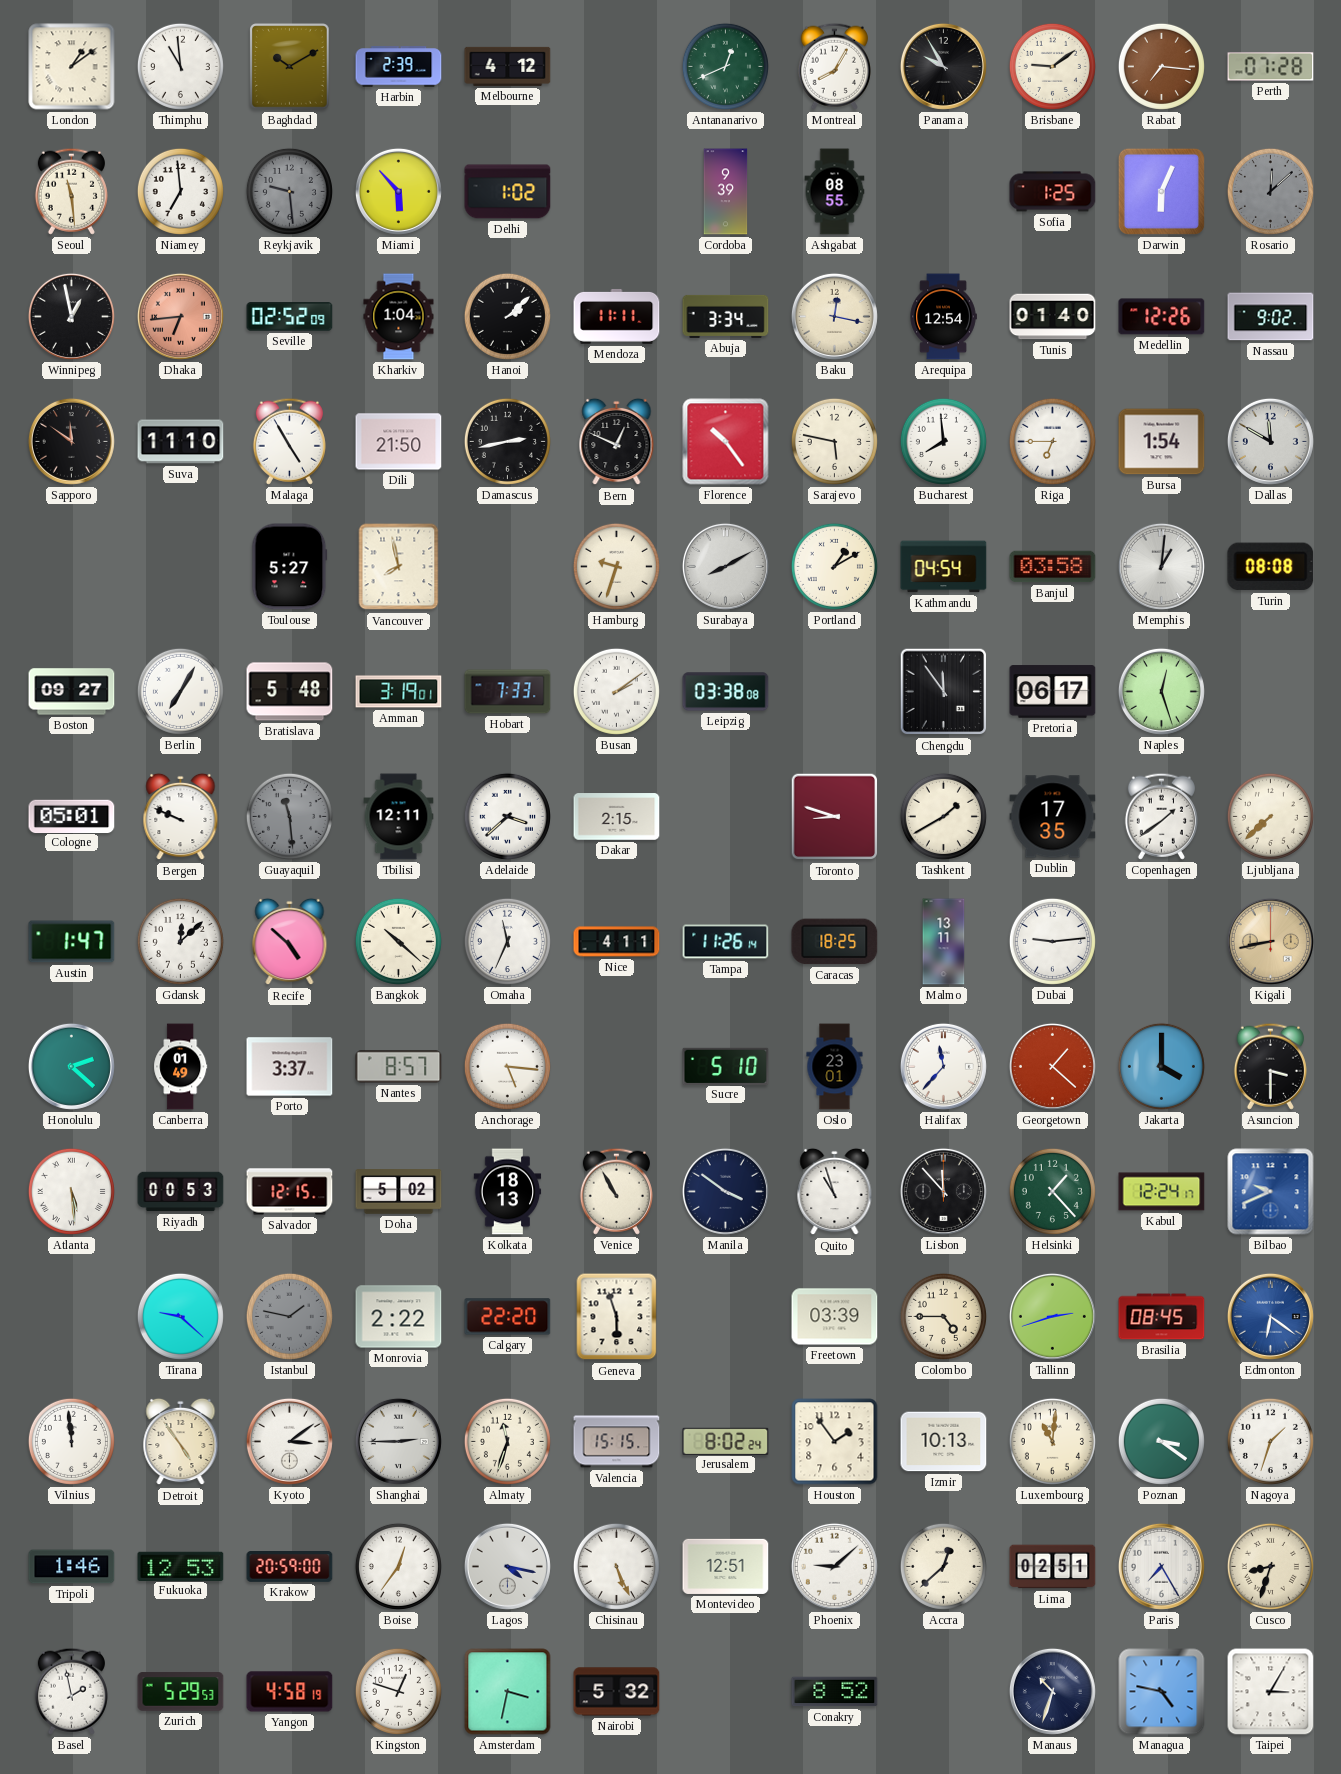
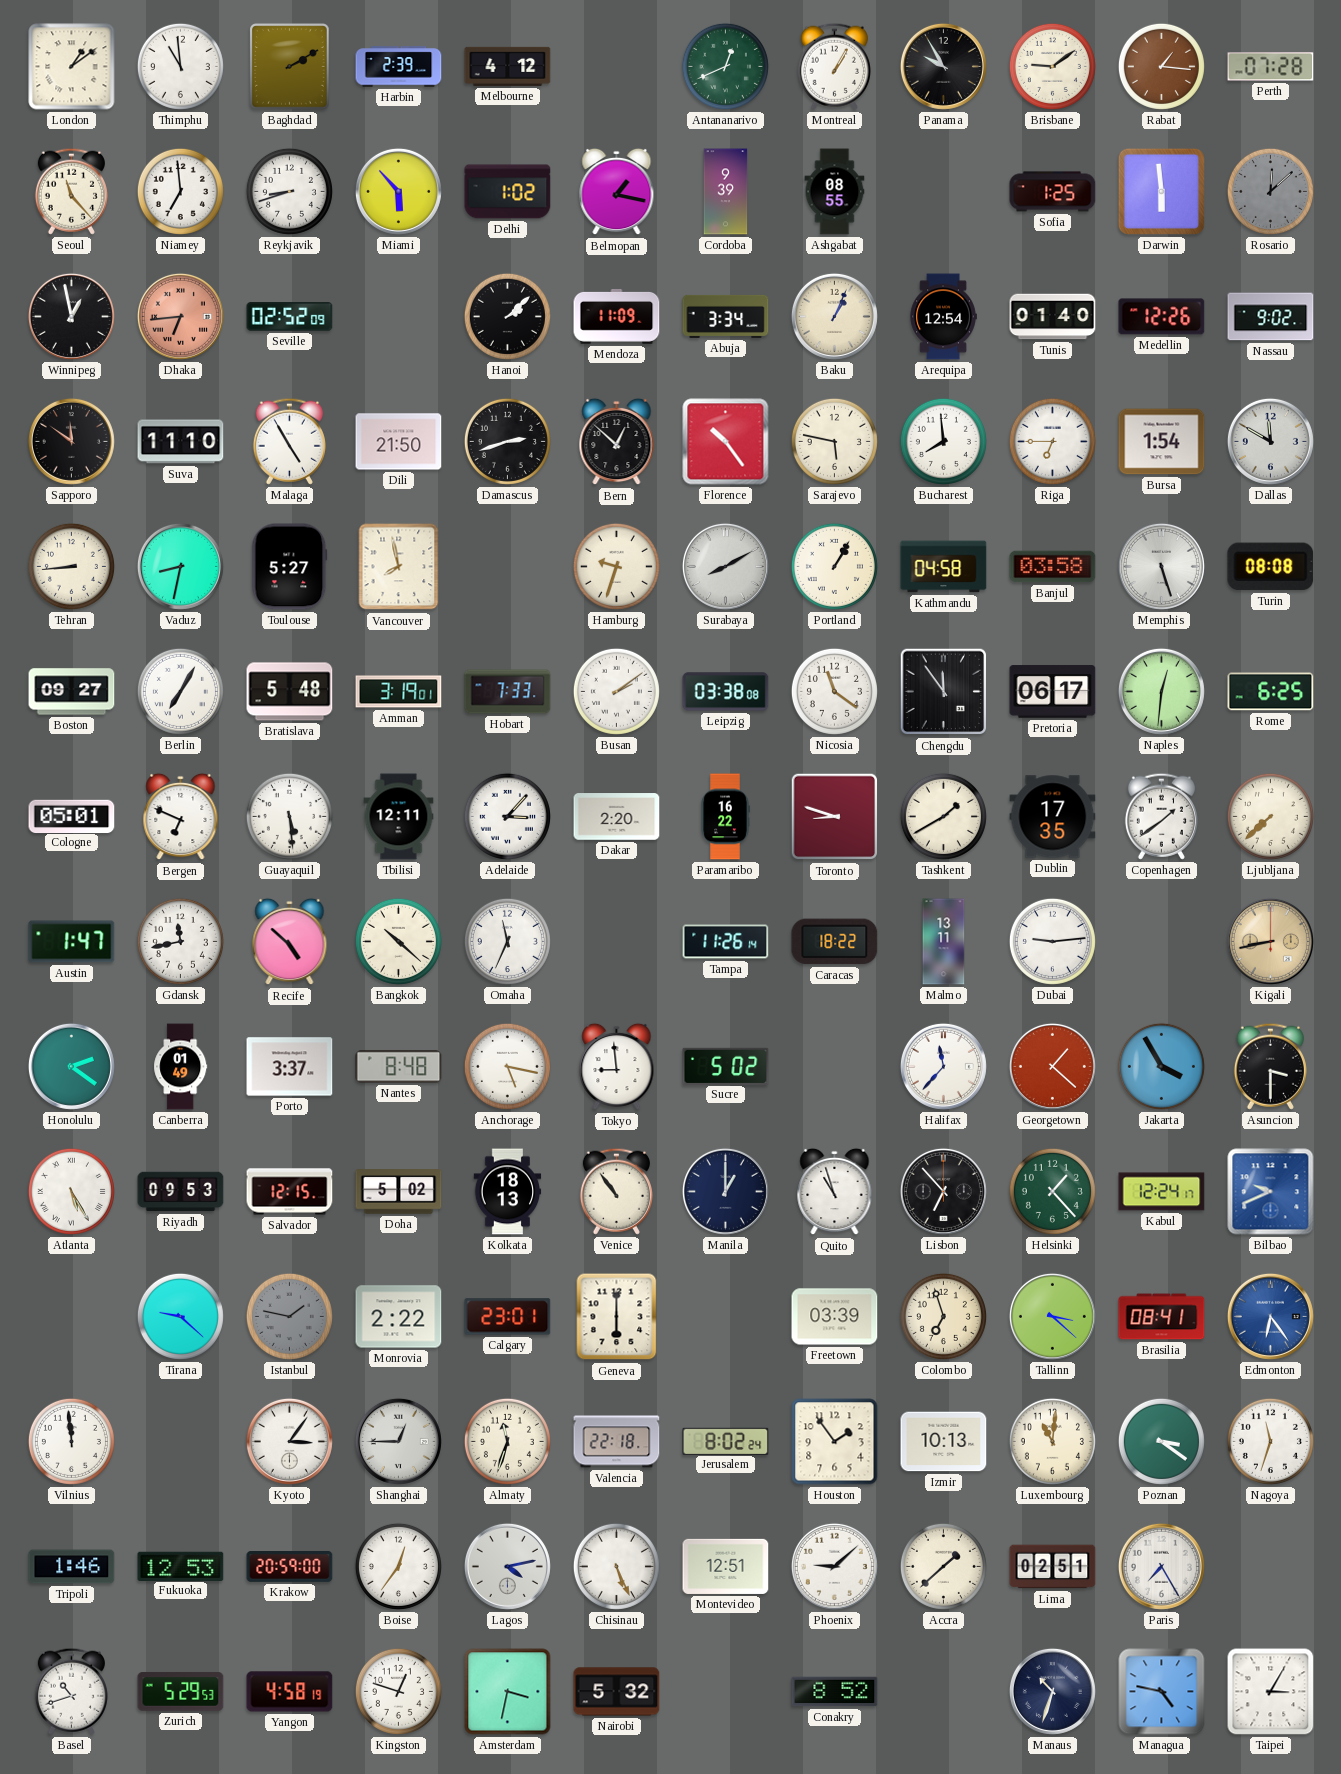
Baghdad: 10:10 -> 2:10 (290, 67)
Montreal: 8:05 -> 1:05 (834, 66)
Rabat: 7:16 -> 1:16 (1161, 66)
Seoul: 11:29 -> 11:23 (71, 191)
Reykjavik: 9:29 -> 8:42 (289, 191)
Reykjavik dial: grey -> white (289, 191)
Belmopan: none -> 1:17 (617, 192)
Darwin: 6:04 -> 5:59 (1161, 191)
Kharkiv: 1:04 -> none (399, 317)
Mendoza: 11:11 -> 11:09 (617, 317)
Baku: 12:17 -> 1:04 (834, 316)
Damascus: 2:43 -> 2:42 (507, 441)
Bern: 12:49 -> 12:52 (617, 442)
Tehran: none -> 8:44 (71, 566)
Vaduz: none -> 8:32 (180, 566)
Portland: 1:10 -> 1:05 (834, 566)
Kathmandu: 04:54 -> 04:58 (944, 567)
Memphis: 1:01 -> 5:27 (1161, 566)
Nicosia: none -> 11:21 (834, 691)
Naples: 12:27 -> 12:31 (1161, 691)
Rome: none -> 6:25 (1271, 692)
Bergen: 9:49 -> 6:49 (181, 817)
Guayaquil: 11:29 -> 5:29 (289, 816)
Guayaquil dial: grey -> white (289, 816)
Adelaide: 3:38 -> 3:07 (507, 816)
Dakar: 2:15 -> 2:20 (617, 817)
Paramaribo: none -> 16:22 (725, 817)
Gdansk: 12:08 -> 11:43 (180, 941)
Nice: 4:11 -> none (617, 942)
Caracas: 18:25 -> 18:22 (835, 942)
Honolulu: 2:22 -> 2:21 (71, 1066)
Nantes: 8:57 -> 8:48 (399, 1067)
Anchorage: 5:16 -> 5:17 (507, 1066)
Tokyo: none -> 8:59 (617, 1067)
Sucre: 5:10 -> 5:02 (726, 1066)
Oslo: 23:01 -> none (835, 1067)
Jakarta: 4:00 -> 3:55 (1161, 1066)
Atlanta: 5:29 -> 5:25 (71, 1191)
Riyadh: 00:53 -> 09:53 (181, 1192)
Venice: 10:55 -> 10:54 (616, 1191)
Manila: 3:51 -> 1:00 (725, 1191)
Lisbon: 11:53 -> 6:53 (943, 1191)
Calgary: 22:20 -> 23:01 (508, 1317)
Geneva: 5:57 -> 6:00 (617, 1317)
Colombo: 4:45 -> 6:57 (943, 1316)
Tallinn: 2:42 -> 3:22 (1052, 1316)
Brasilia: 08:45 -> 08:41 (1162, 1317)
Edmonton: 6:21 -> 6:24 (1270, 1316)
Detroit: 4:54 -> none (181, 1442)
Kyoto: 3:09 -> 3:06 (289, 1441)
Shanghai: 2:45 -> 12:45 (398, 1441)
Valencia: 15:15 -> 22:18 (617, 1442)
Nagoya: 1:33 -> 11:33 (1270, 1441)
Lagos: 4:17 -> 4:13 (507, 1566)
Accra: 12:38 -> 1:38 (943, 1566)
Cusco: 8:33 -> none (1270, 1566)
Basel: 1:58 -> 10:42 (71, 1691)
